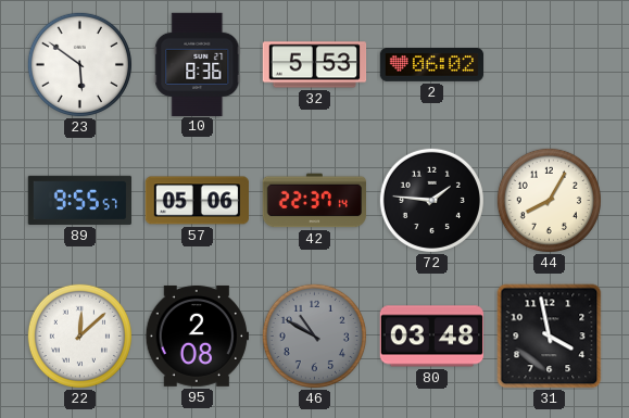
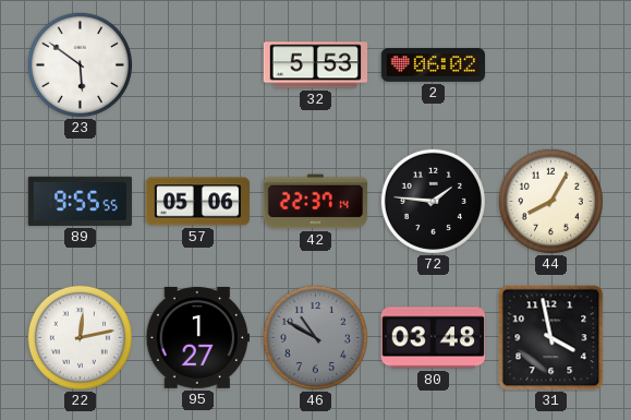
10: 8:36 -> none (198, 64)
89: 9:55:57 -> 9:55:55 (80, 201)
22: 12:08 -> 12:13 (80, 337)
95: 2:08 -> 1:27 (197, 337)
